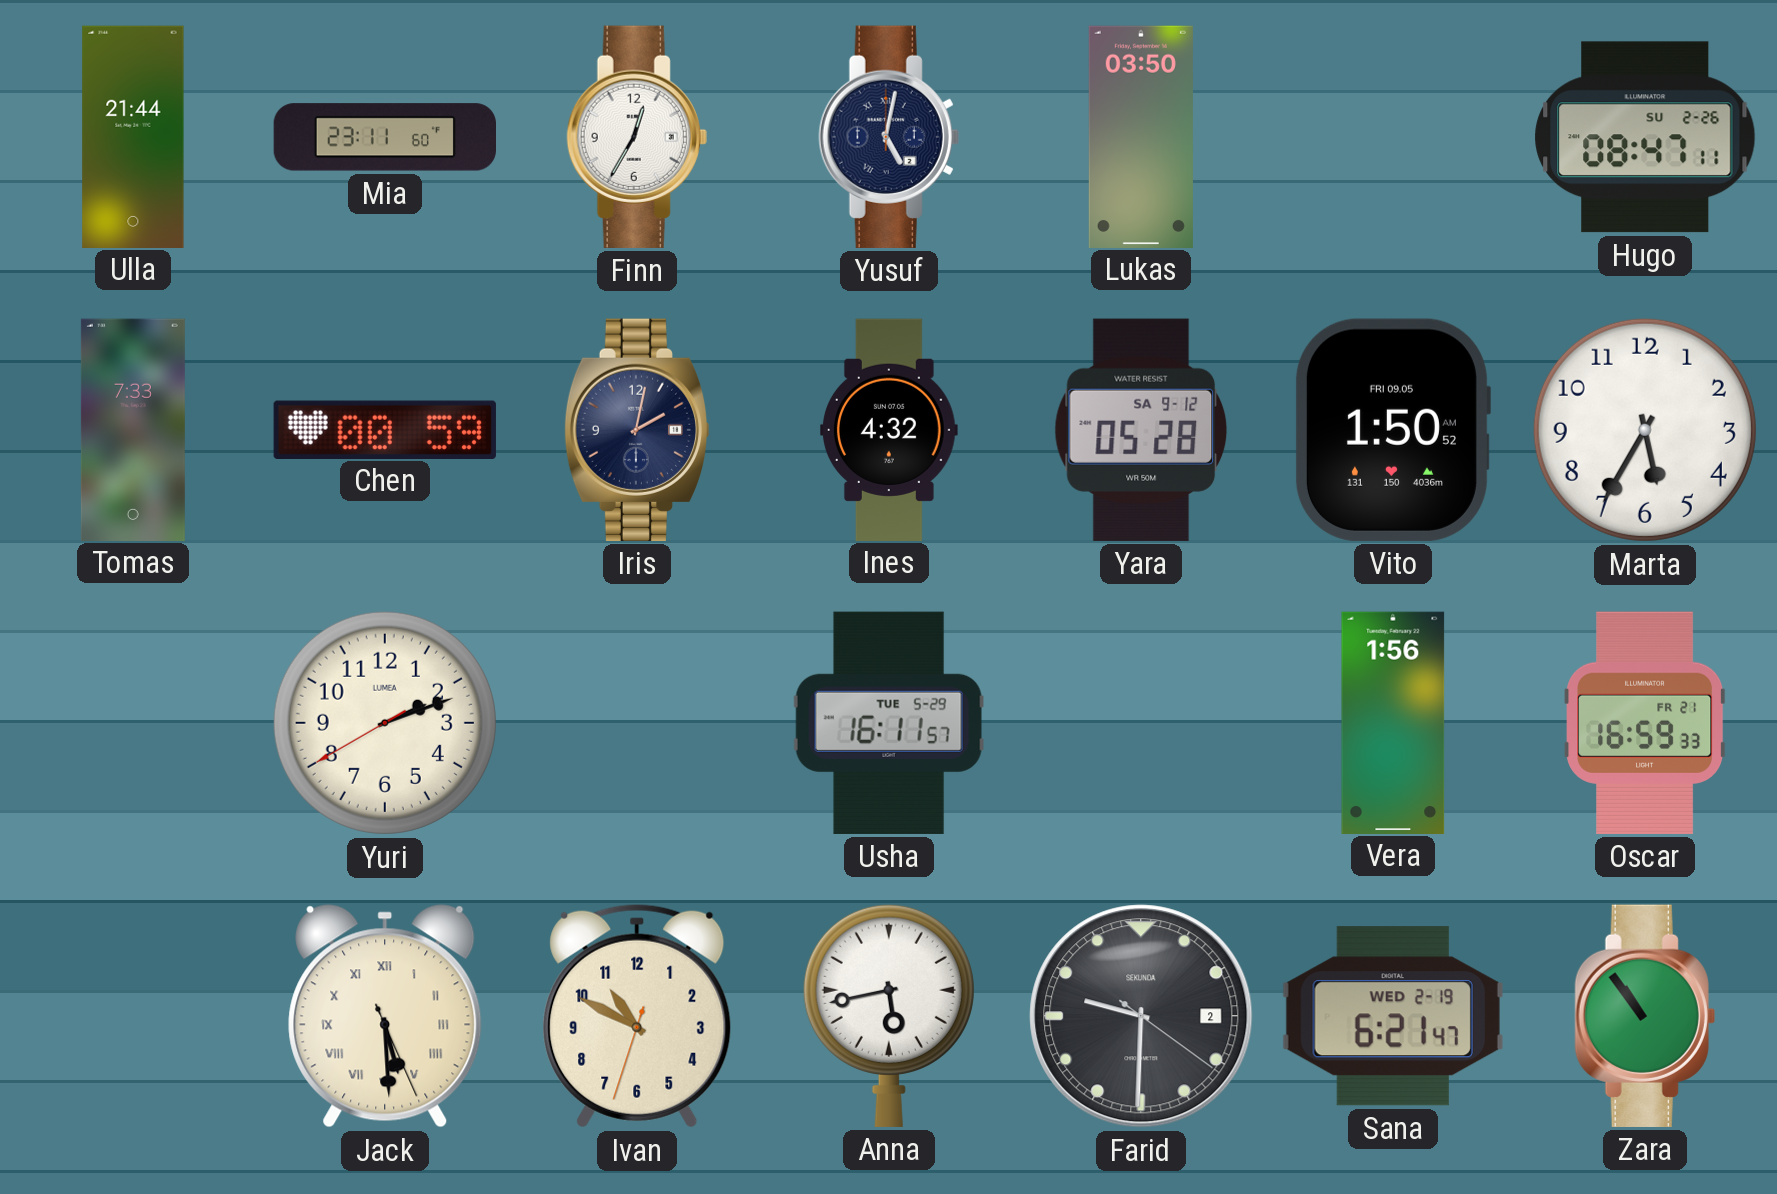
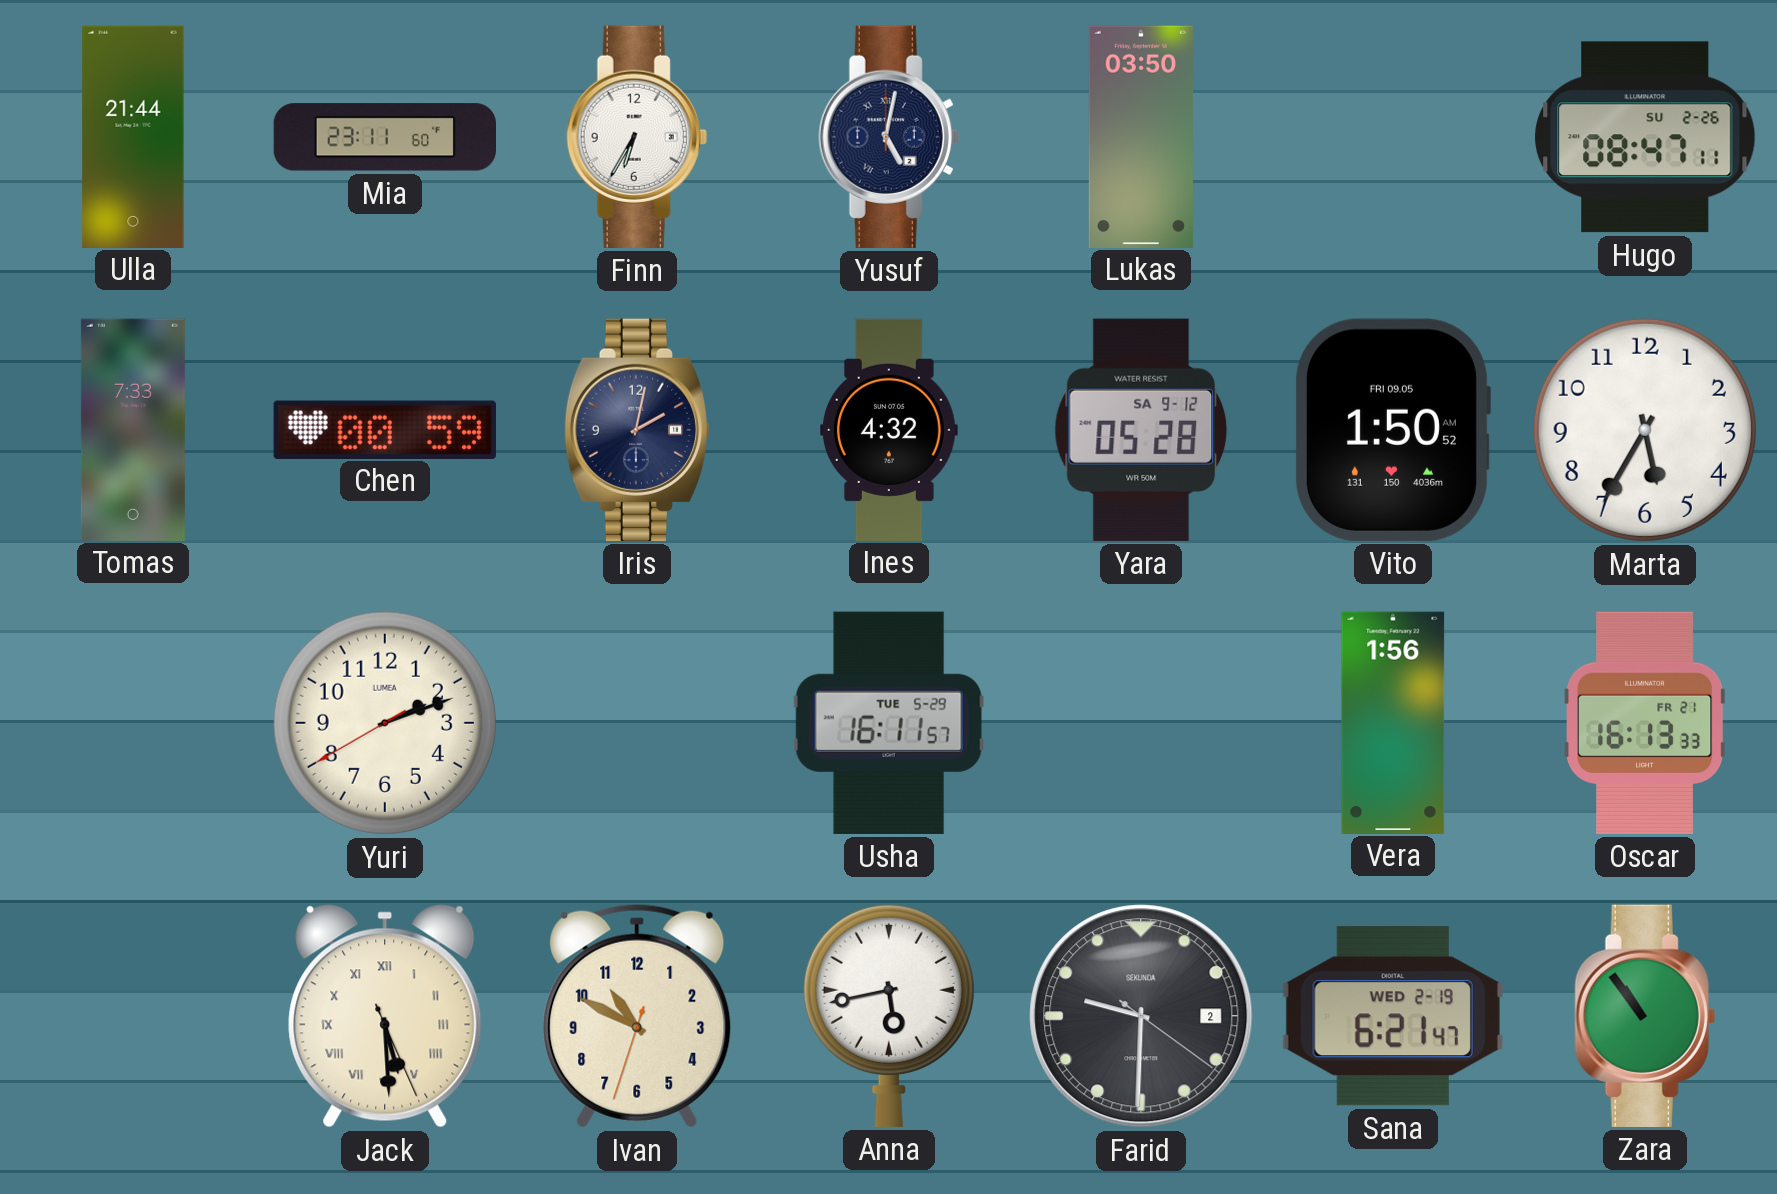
Finn: 12:35 -> 6:35 (637, 137)
Oscar: 16:59 -> 16:13 (1645, 723)
